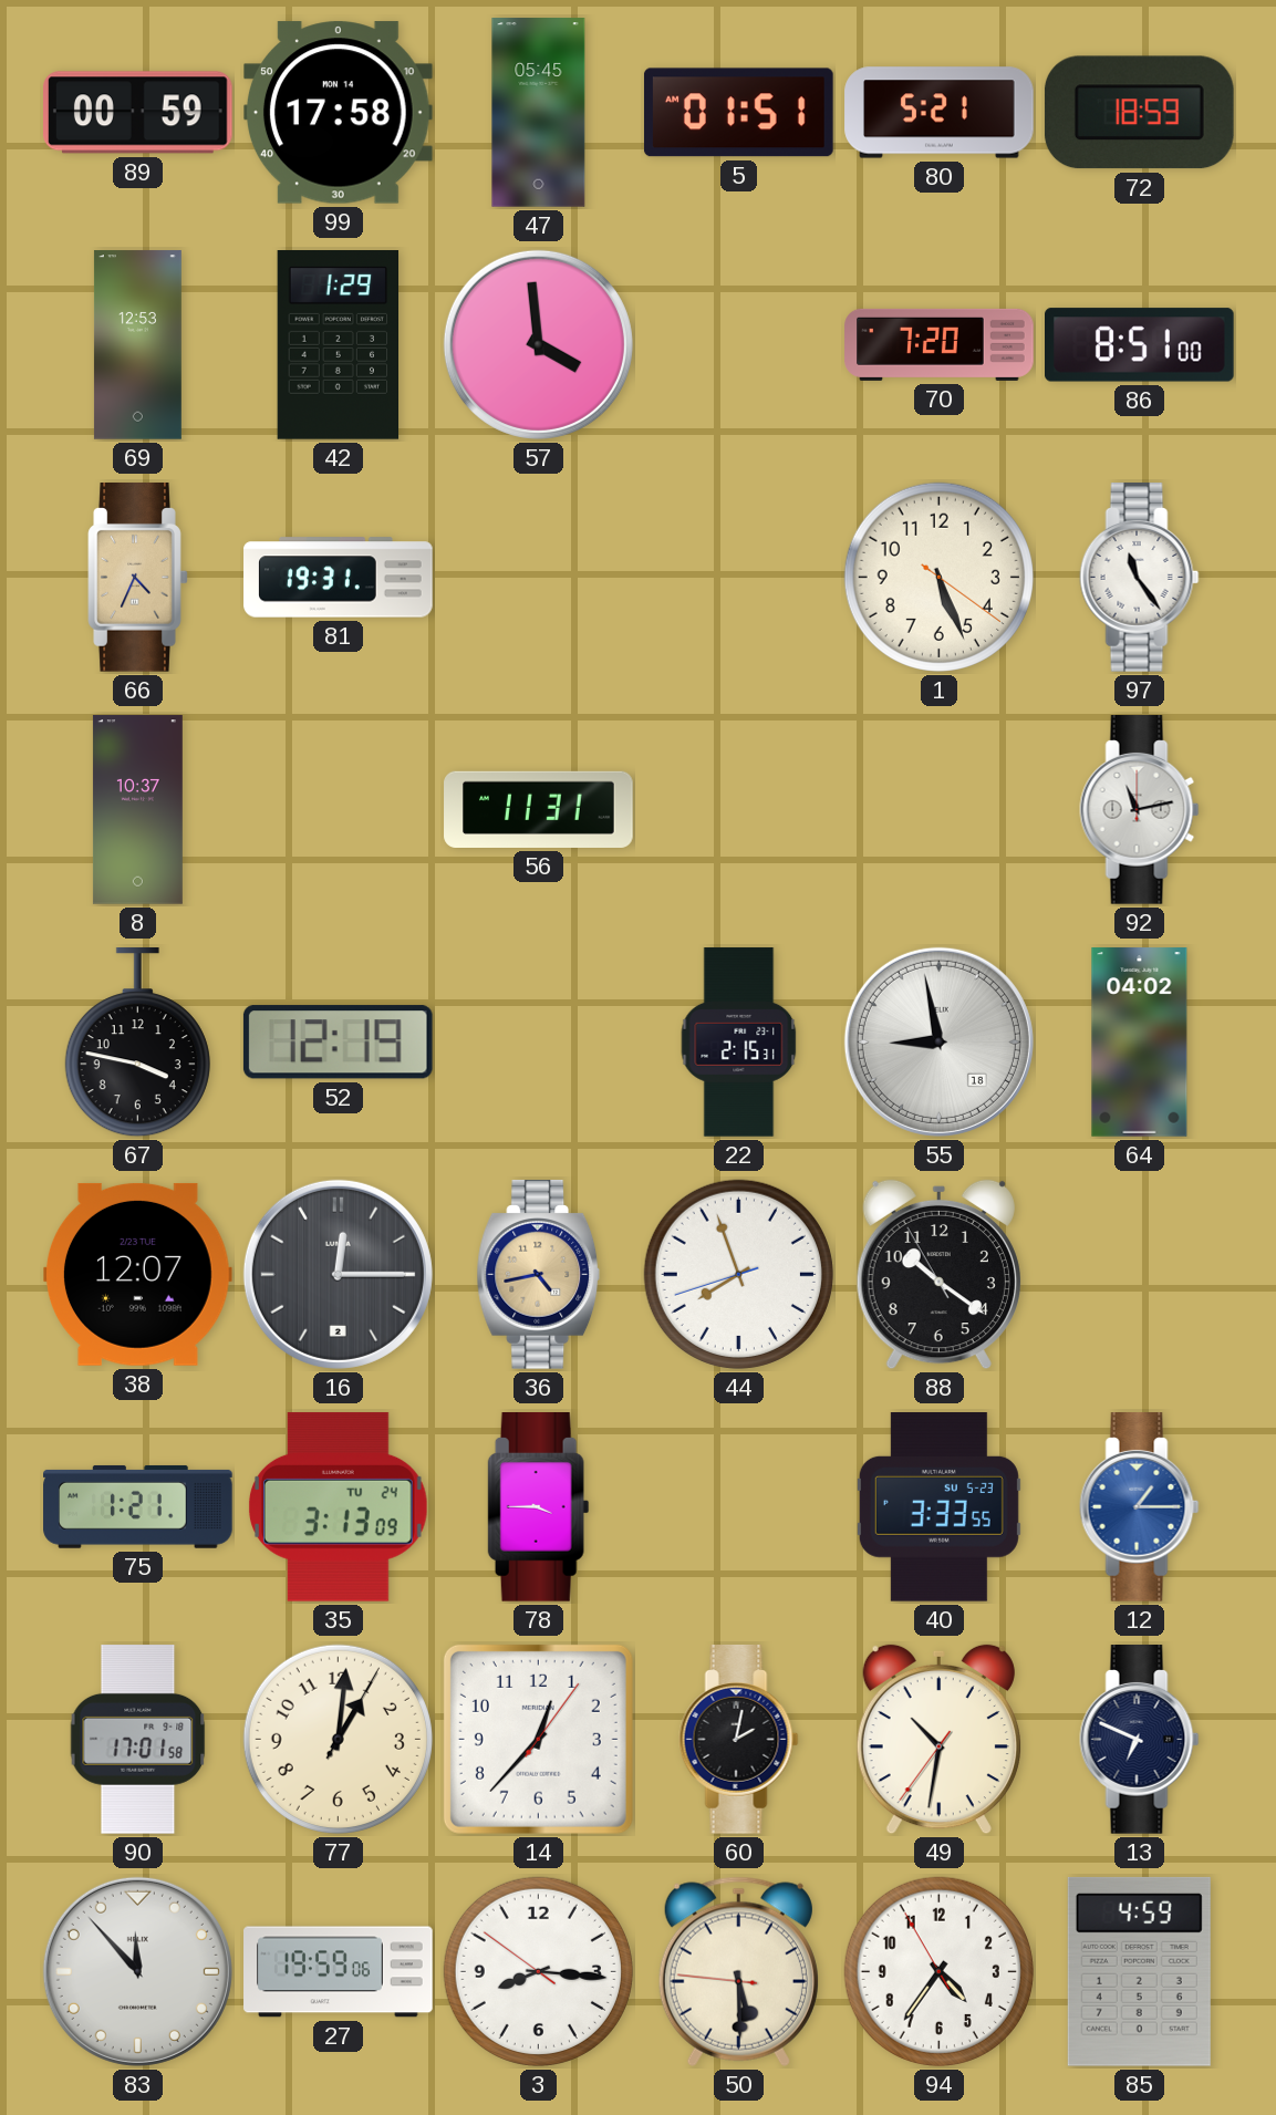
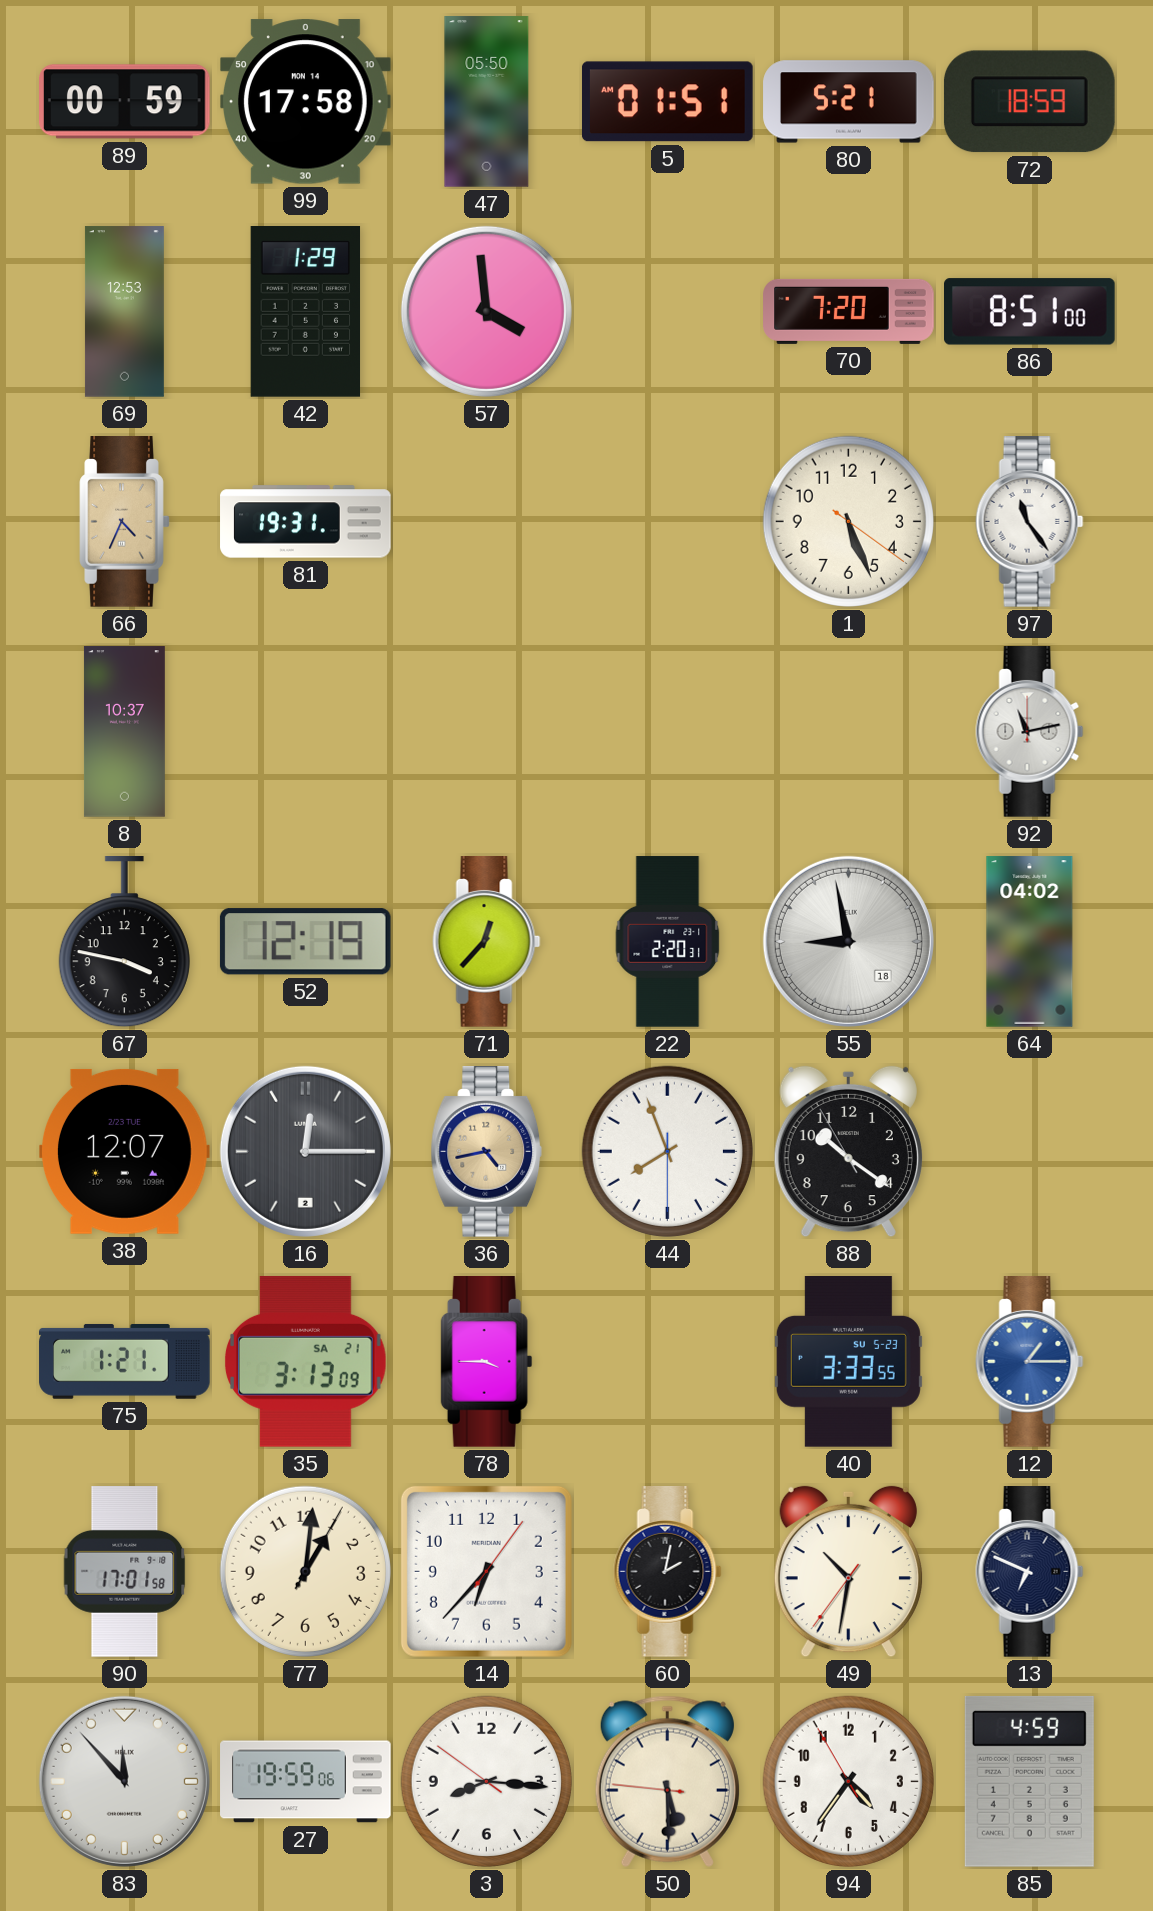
47: 05:45 -> 05:50 (487, 102)
56: 11:31 -> none (539, 809)
71: none -> 12:37 (487, 942)
22: 2:15 -> 2:20 (668, 942)
44: 7:56:42 -> 7:56:30 (667, 1151)
35 date: TU 24 -> SA 21 (305, 1361)
14: 12:37 -> 6:37 (486, 1571)
